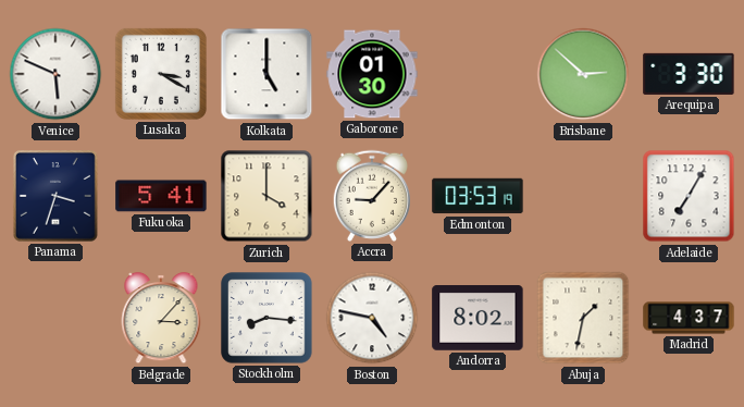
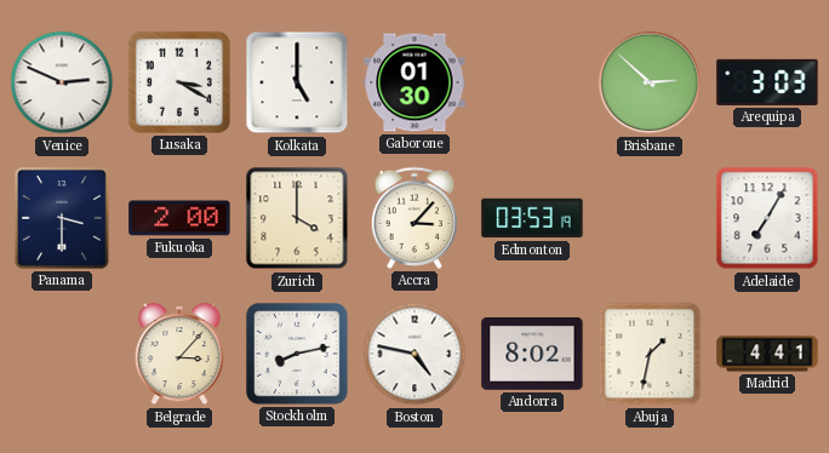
Venice: 5:49 -> 2:49 (62, 82)
Arequipa: 3:30 -> 3:03 (767, 82)
Panama: 3:33 -> 3:30 (62, 218)
Fukuoka: 5:41 -> 2:00 (179, 218)
Accra: 9:07 -> 3:07 (413, 218)
Stockholm: 8:16 -> 8:13 (297, 354)
Madrid: 4:37 -> 4:41 (767, 354)
